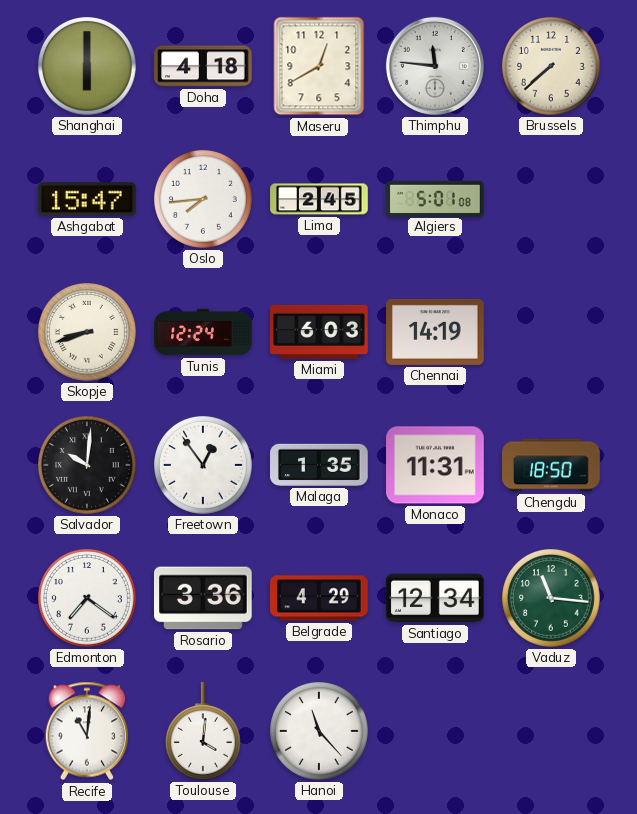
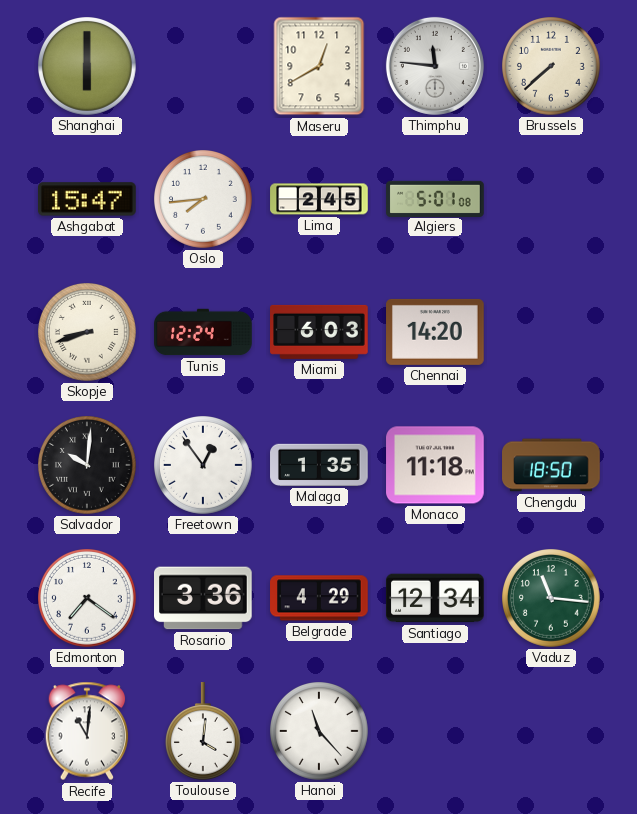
Doha: 4:18 -> none (203, 66)
Chennai: 14:19 -> 14:20 (435, 332)
Monaco: 11:31 -> 11:18 (435, 465)
